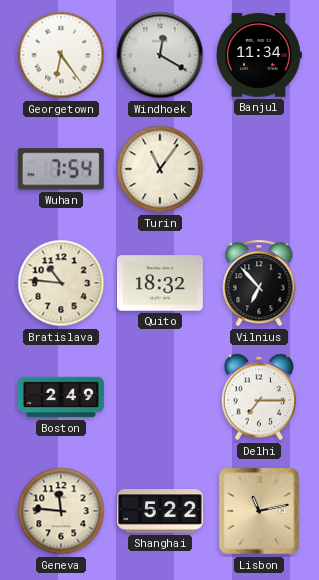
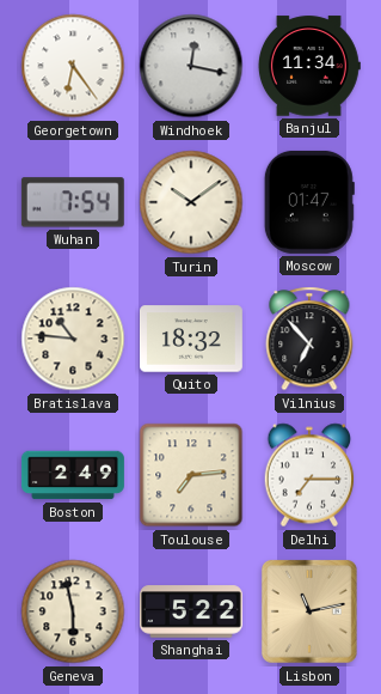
Windhoek: 12:20 -> 12:17 (191, 66)
Turin: 11:06 -> 10:09 (191, 202)
Moscow: none -> 01:47 (309, 202)
Toulouse: none -> 7:14 (191, 475)
Geneva: 11:46 -> 5:58 (73, 611)
